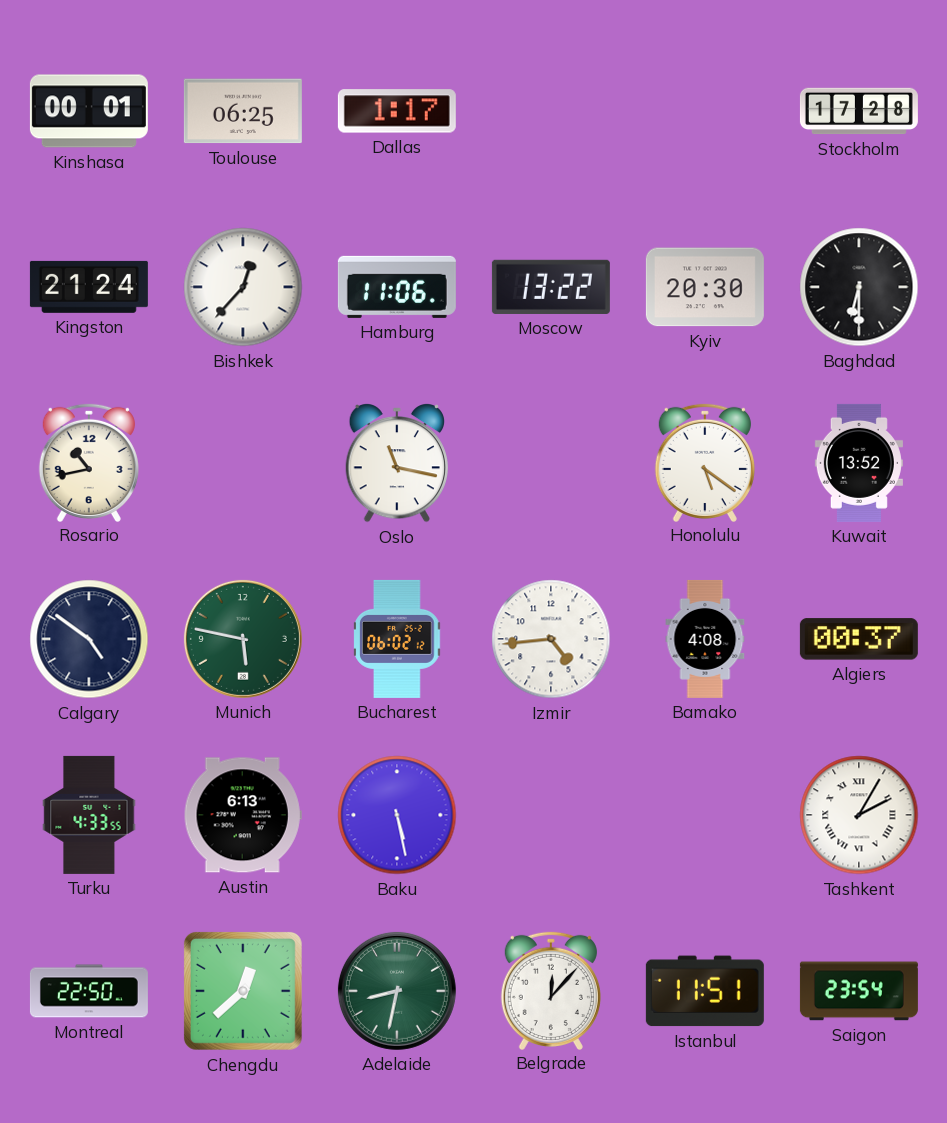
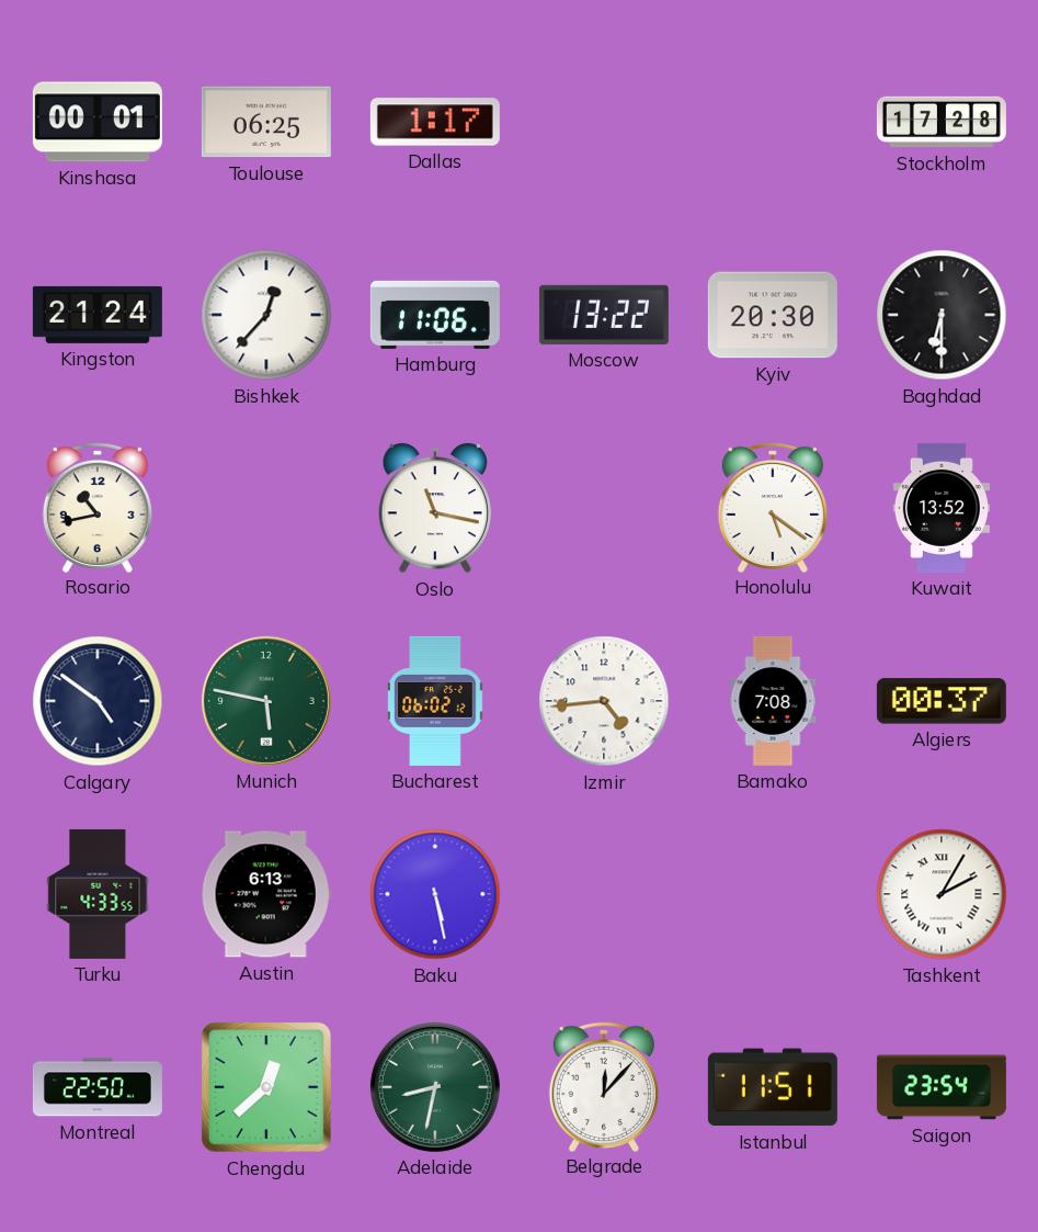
Bamako: 4:08 -> 7:08 (773, 701)
